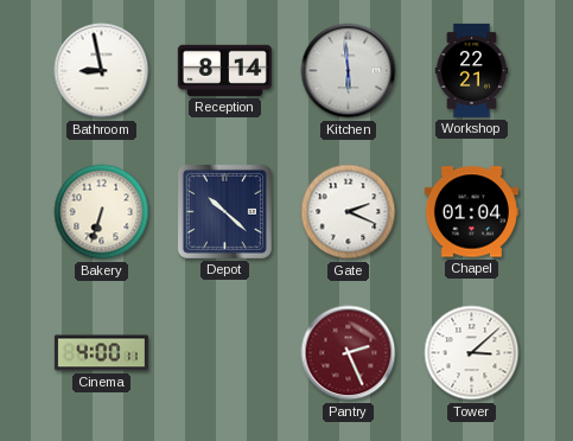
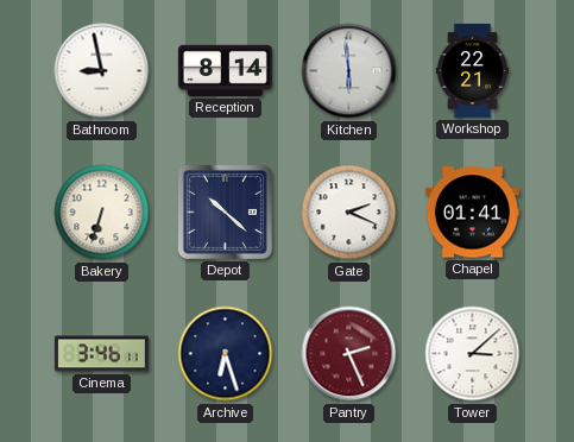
Chapel: 01:04 -> 01:41 (472, 213)
Cinema: 4:00 -> 3:46 (101, 354)
Archive: none -> 6:27 (226, 354)
